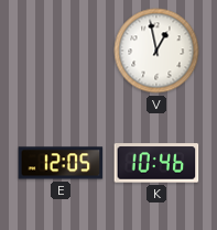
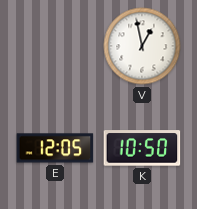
K: 10:46 -> 10:50 (142, 148)
